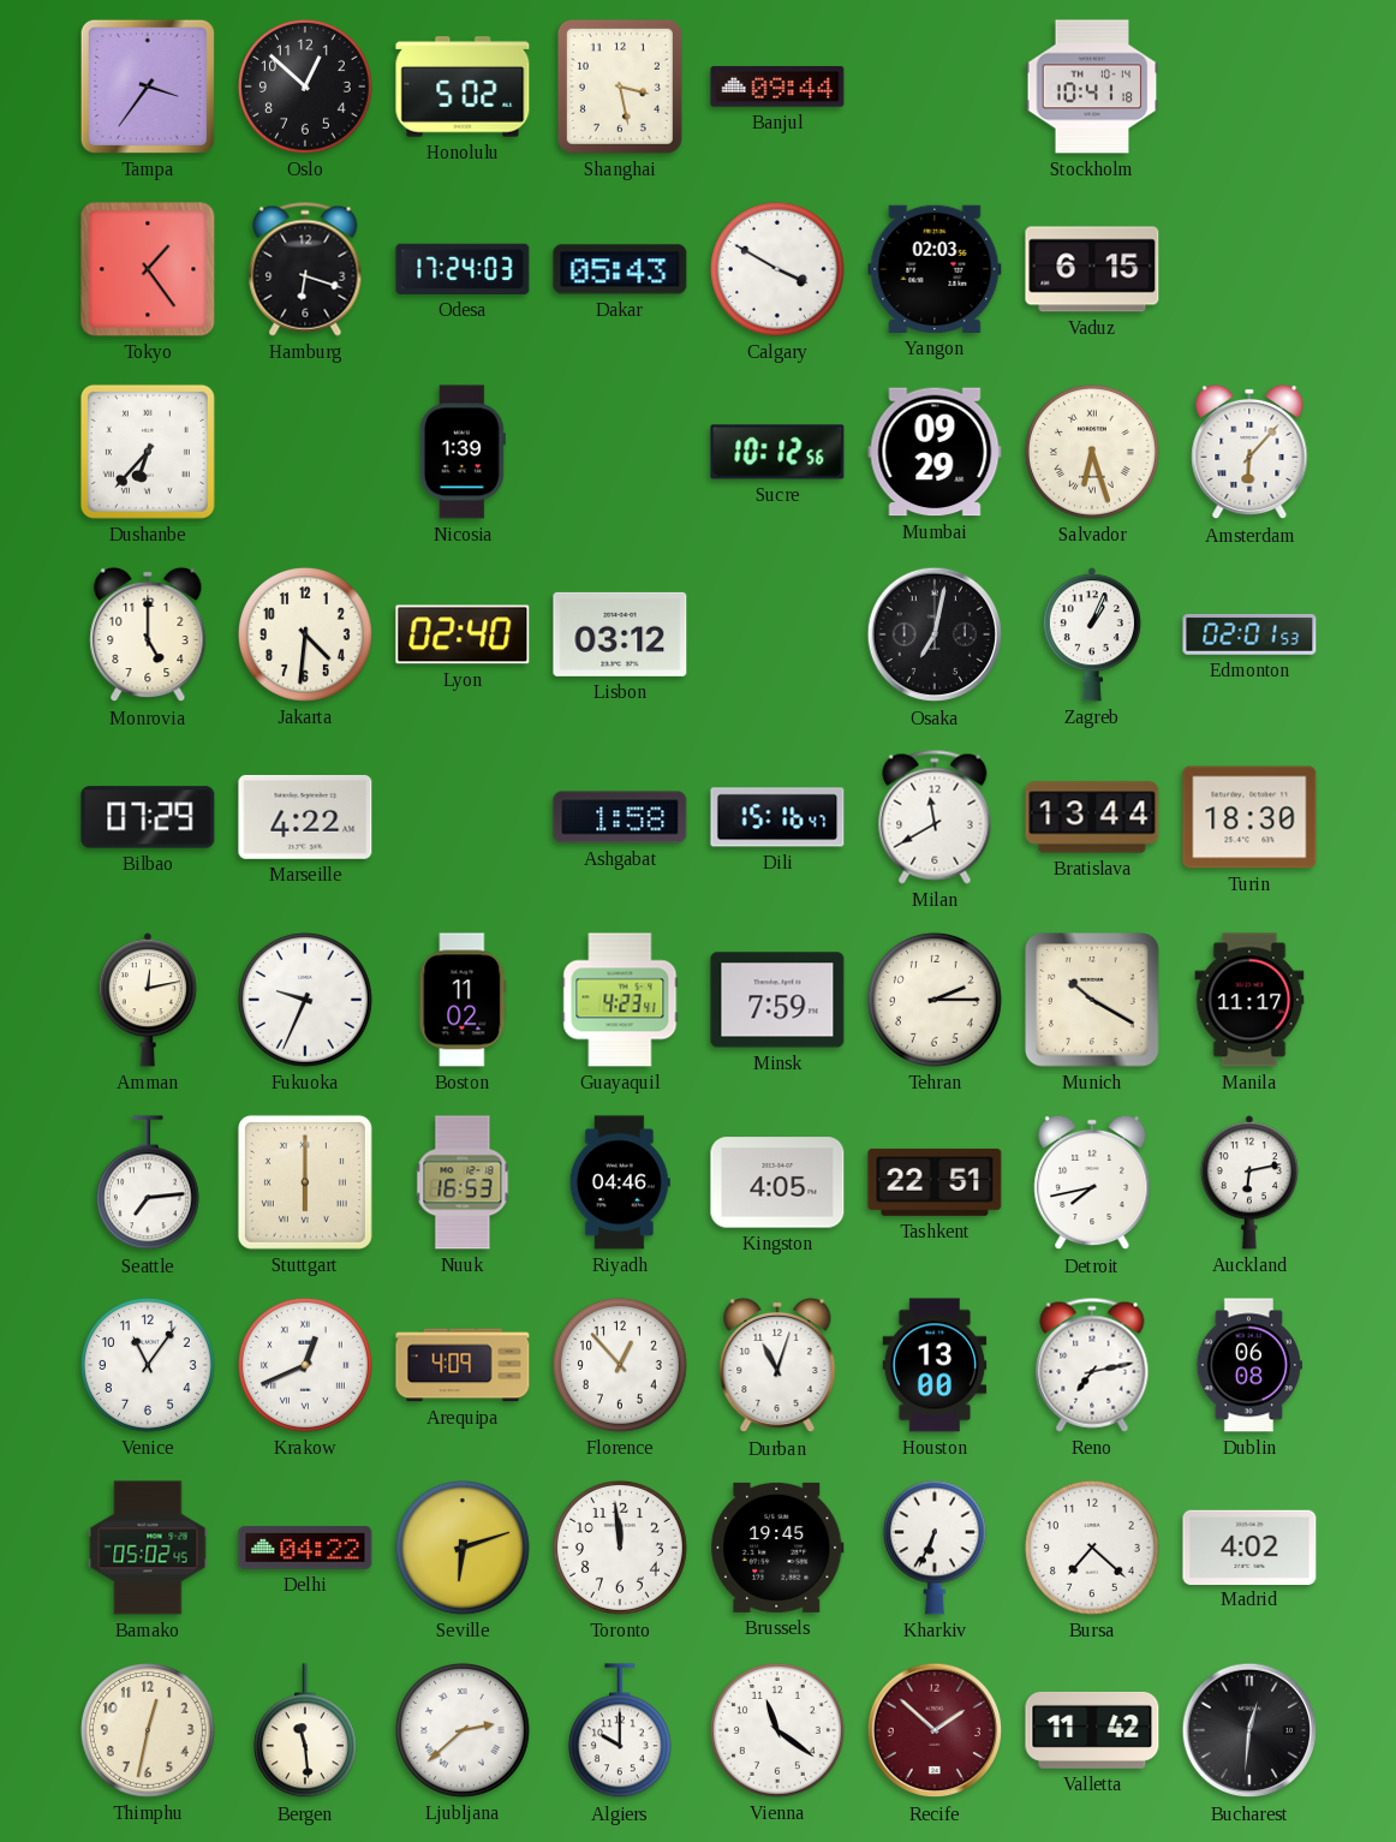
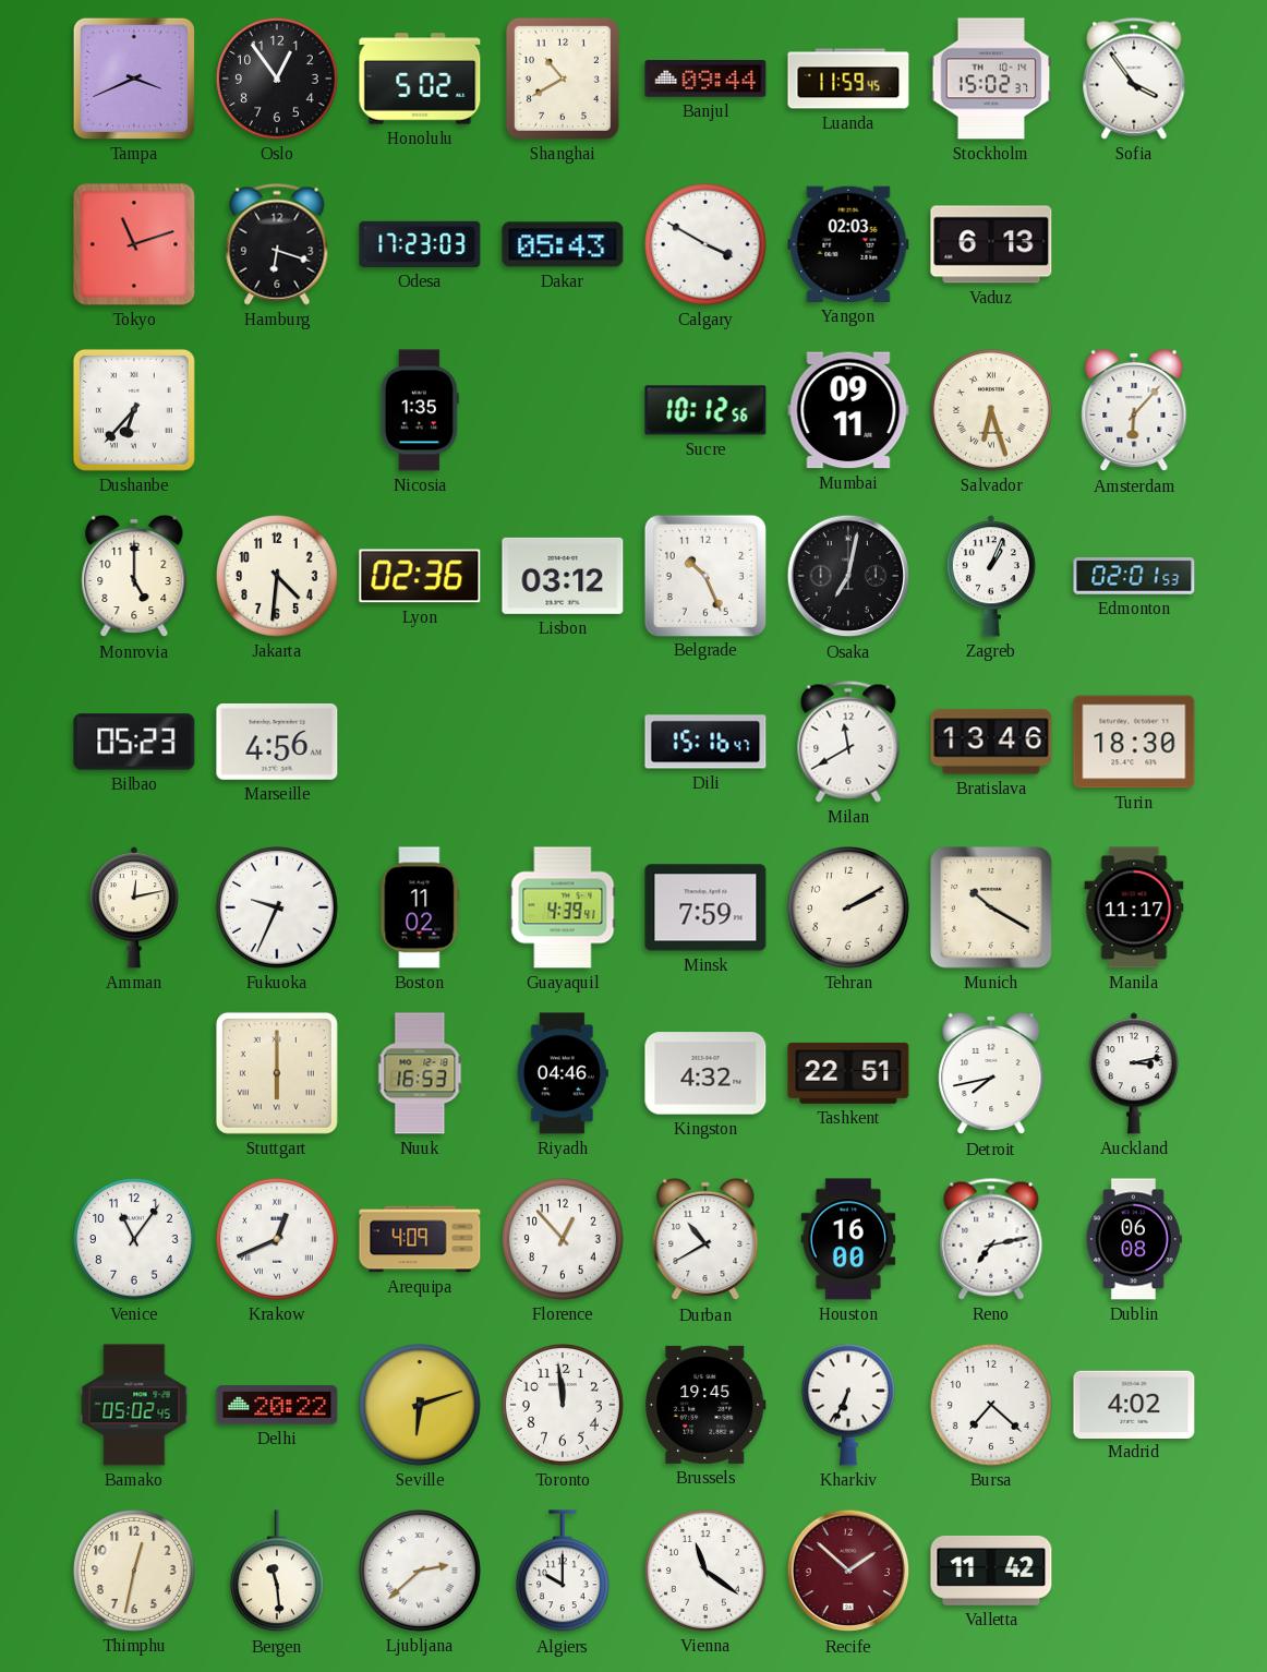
Tampa: 3:36 -> 3:41 (134, 79)
Oslo: 12:52 -> 12:54 (277, 79)
Shanghai: 3:28 -> 10:40 (563, 79)
Luanda: none -> 11:59 (848, 79)
Stockholm: 10:41 -> 15:02 (991, 79)
Sofia: none -> 3:54 (1134, 79)
Tokyo: 1:24 -> 11:12 (134, 244)
Odesa: 17:24 -> 17:23 (420, 244)
Vaduz: 6:15 -> 6:13 (991, 244)
Nicosia: 1:39 -> 1:35 (420, 410)
Mumbai: 09:29 -> 09:11 (848, 410)
Lyon: 02:40 -> 02:36 (420, 576)
Belgrade: none -> 10:26 (704, 575)
Bilbao: 07:29 -> 05:23 (134, 742)
Marseille: 4:22 -> 4:56 (277, 742)
Ashgabat: 1:58 -> none (620, 817)
Bratislava: 13:44 -> 13:46 (991, 742)
Guayaquil: 4:23 -> 4:39 (563, 907)
Tehran: 2:15 -> 2:10 (848, 907)
Seattle: 7:14 -> none (148, 1184)
Kingston: 4:05 -> 4:32 (705, 1073)
Auckland: 6:13 -> 3:13 (1134, 1073)
Durban: 11:03 -> 10:40 (705, 1239)
Houston: 13:00 -> 16:00 (848, 1239)
Delhi: 04:22 -> 20:22 (277, 1405)
Bucharest: 12:31 -> none (1249, 1730)
